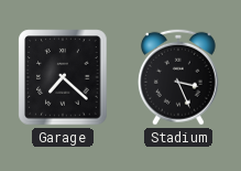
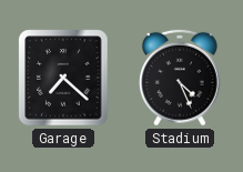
Stadium: 3:26 -> 4:26 (180, 78)
